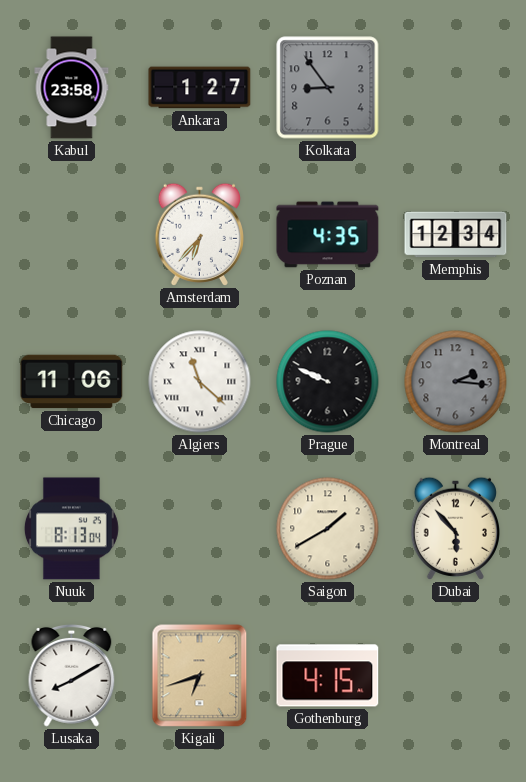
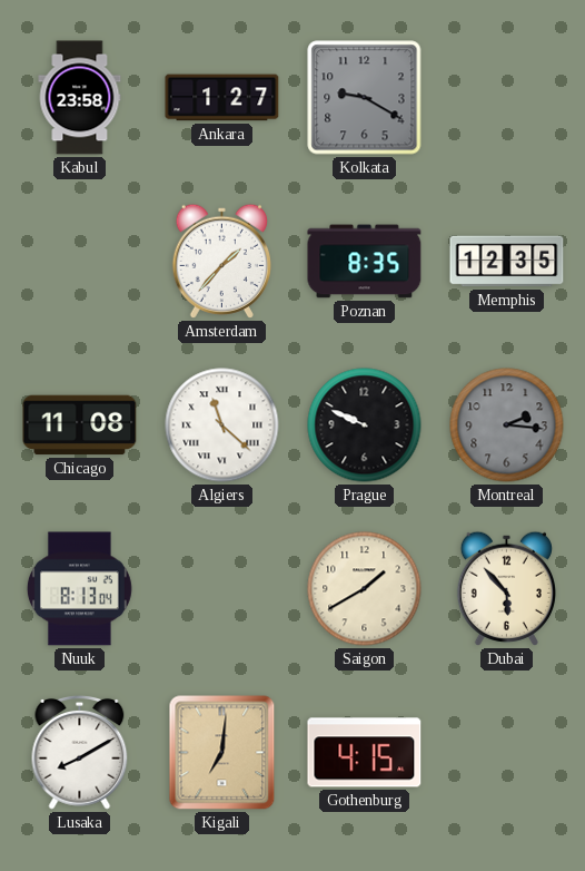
Kolkata: 8:54 -> 9:20 (365, 98)
Amsterdam: 6:37 -> 1:37 (221, 261)
Poznan: 4:35 -> 8:35 (365, 262)
Memphis: 12:34 -> 12:35 (507, 262)
Chicago: 11:06 -> 11:08 (80, 425)
Kigali: 6:42 -> 7:01 (222, 753)
